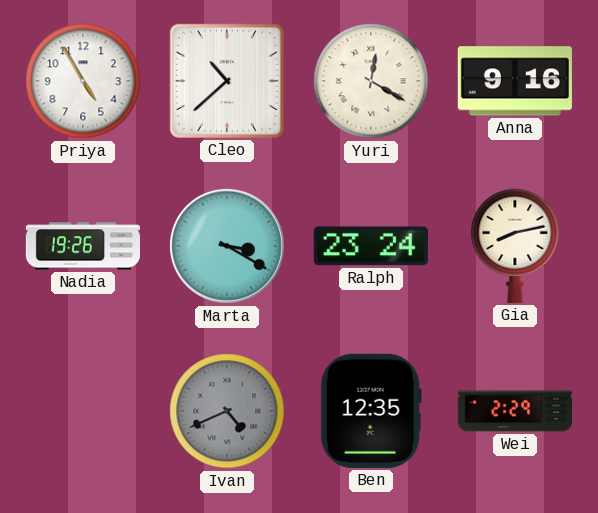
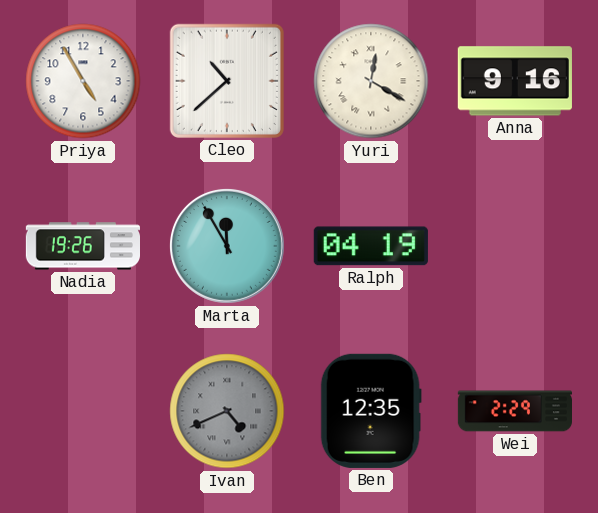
Marta: 3:20 -> 11:55 (227, 246)
Ralph: 23:24 -> 04:19 (371, 246)
Gia: 8:13 -> none (515, 246)
